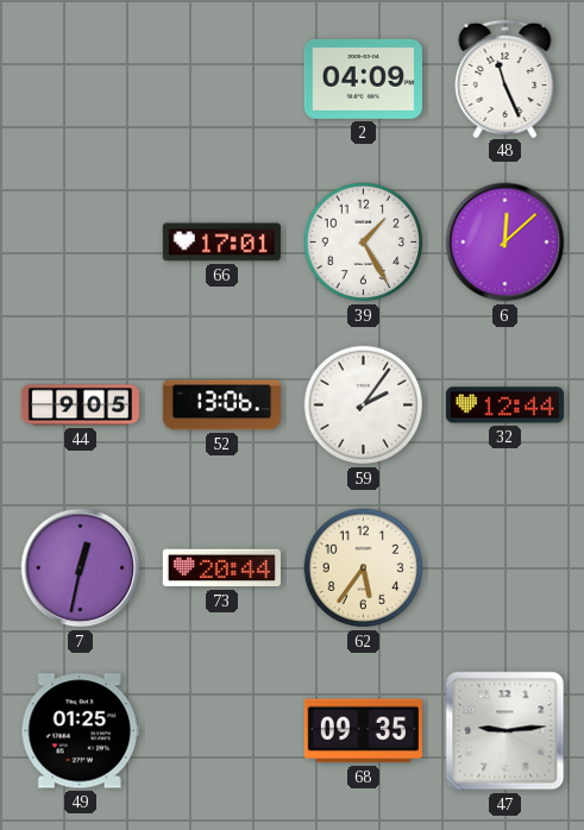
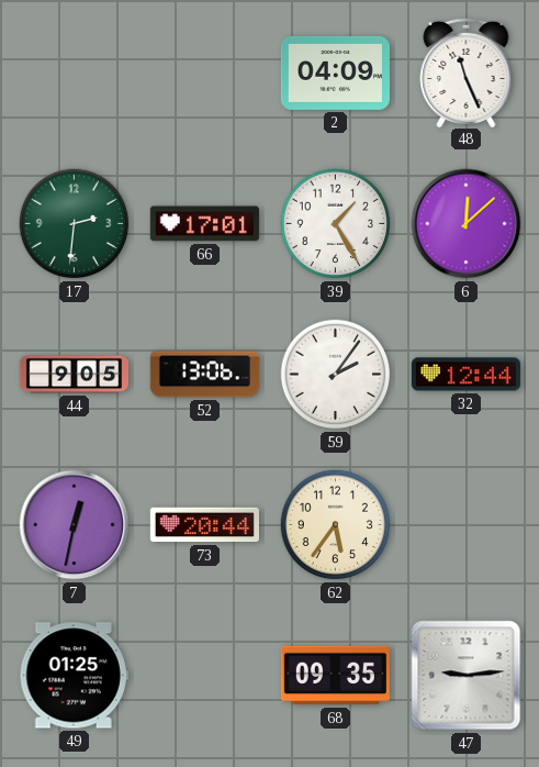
17: none -> 2:31 (75, 224)
